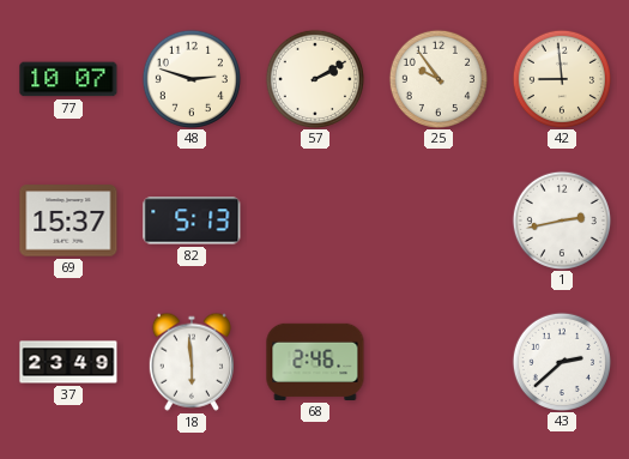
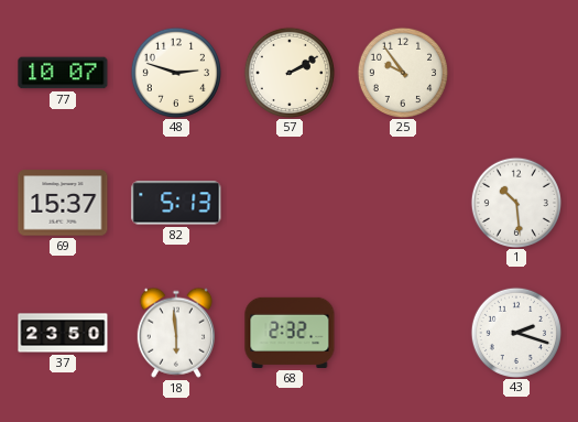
42: 8:59 -> none (561, 78)
1: 2:43 -> 10:29 (515, 202)
37: 23:49 -> 23:50 (63, 333)
68: 2:46 -> 2:32 (290, 333)
43: 2:38 -> 2:18 (515, 332)
